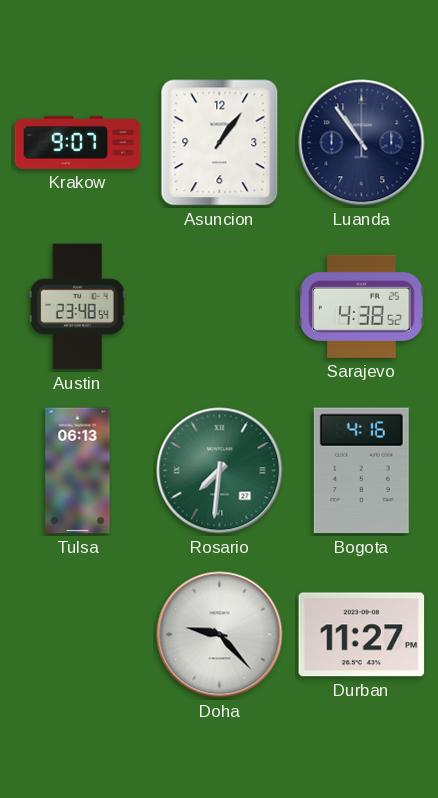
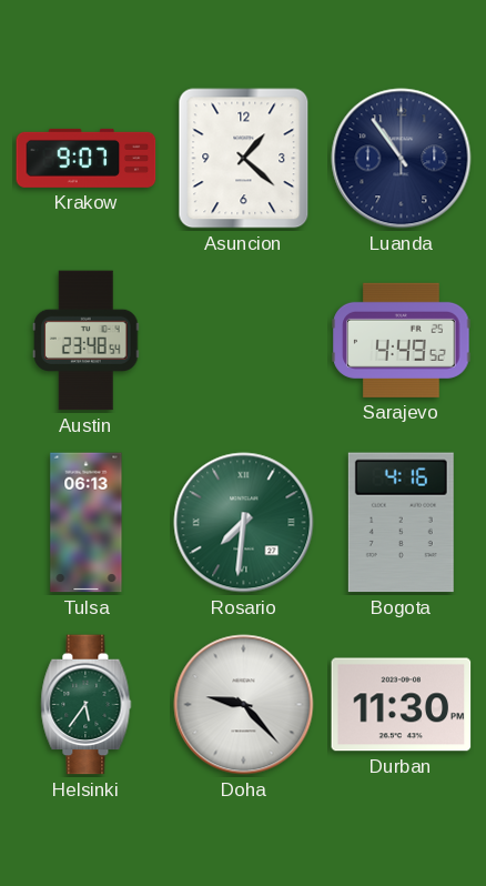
Asuncion: 1:06 -> 1:22 (244, 159)
Sarajevo: 4:38 -> 4:49 (402, 340)
Helsinki: none -> 5:36 (87, 705)
Durban: 11:27 -> 11:30 (402, 705)
